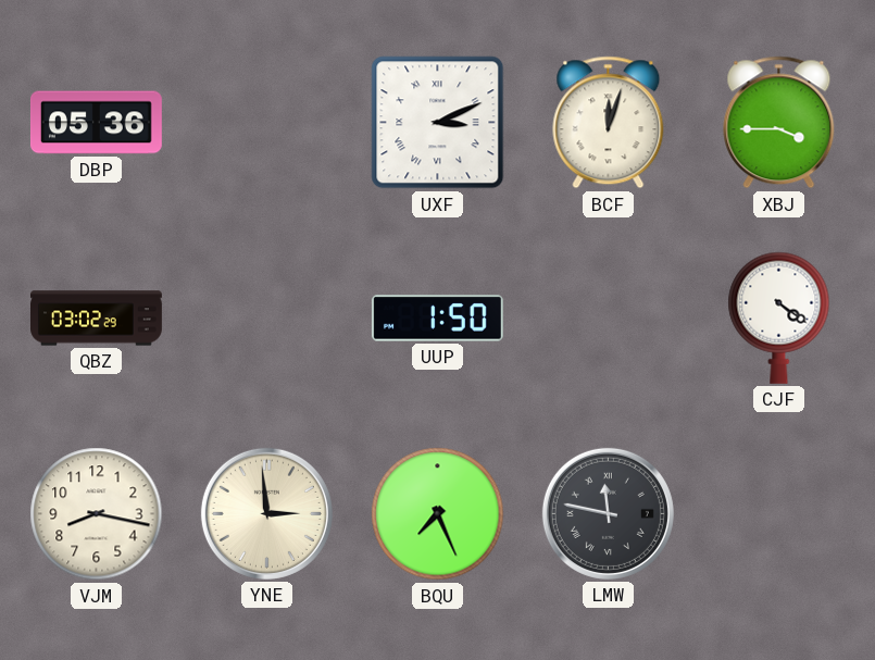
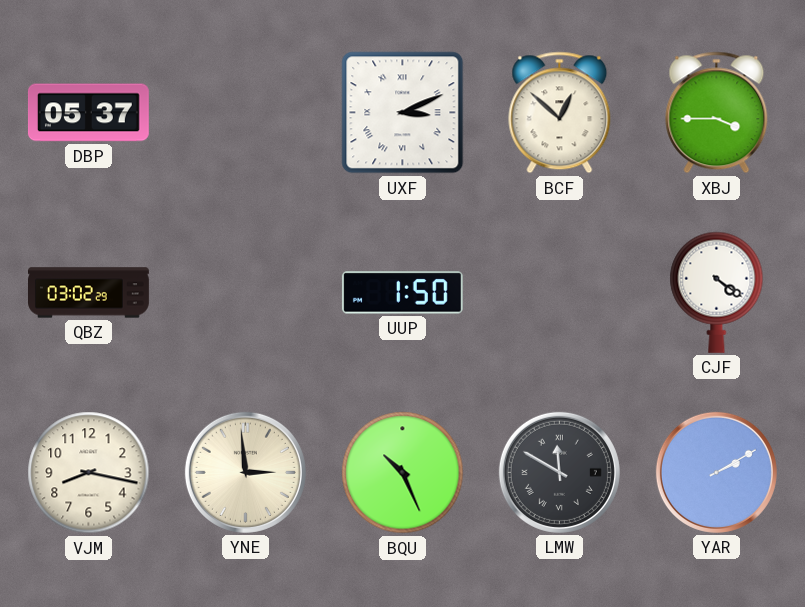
DBP: 05:36 -> 05:37 (88, 113)
BCF: 12:03 -> 12:52 (560, 113)
BQU: 7:26 -> 10:26 (403, 473)
LMW: 11:47 -> 11:50 (559, 472)
YAR: none -> 2:10 (716, 472)
